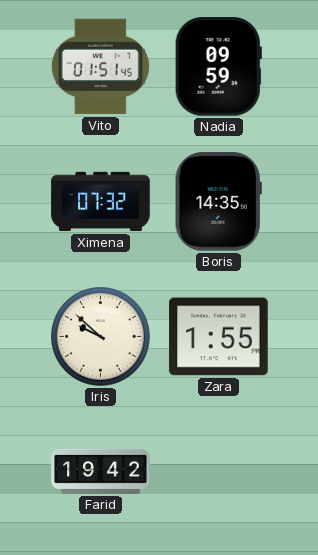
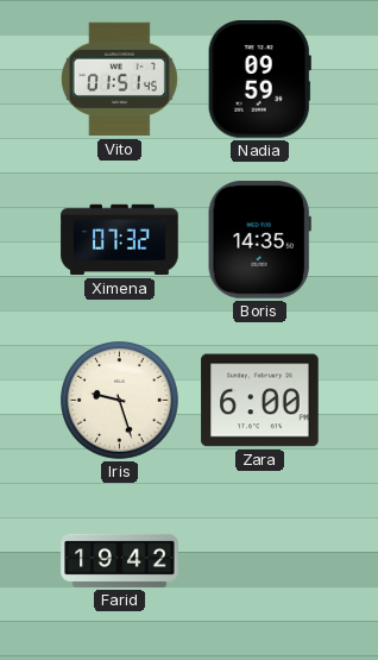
Iris: 9:52 -> 9:27 (120, 401)
Zara: 1:55 -> 6:00 (260, 401)
